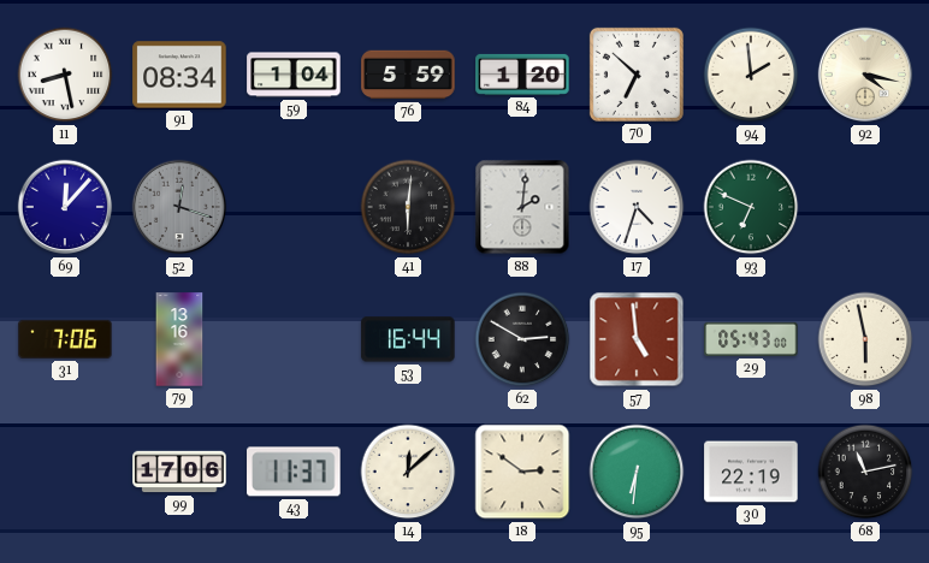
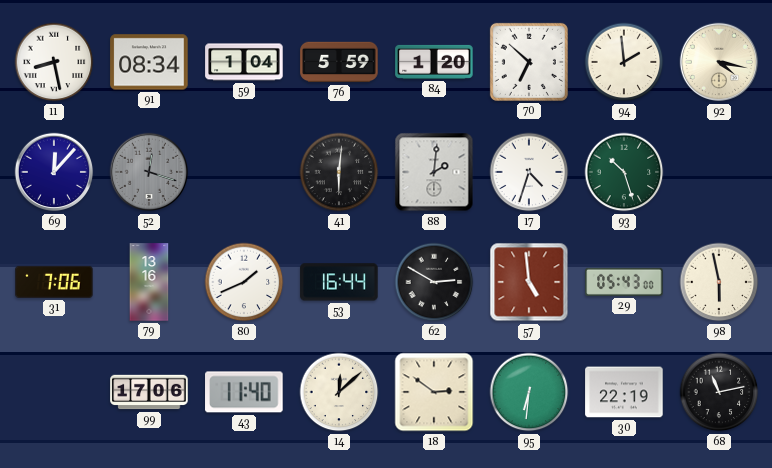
93: 6:49 -> 10:27 (624, 172)
80: none -> 1:41 (244, 282)
43: 11:37 -> 11:40 (244, 392)
